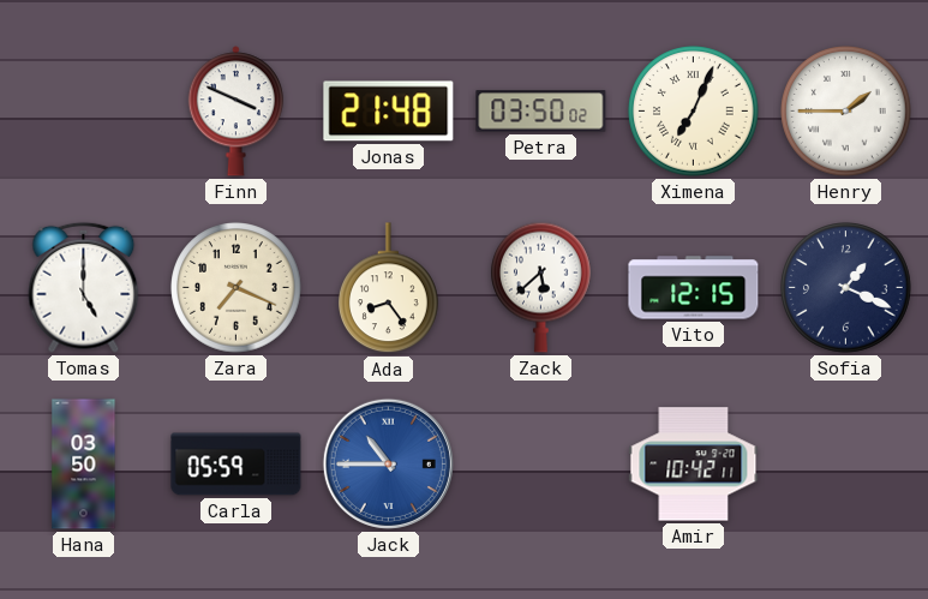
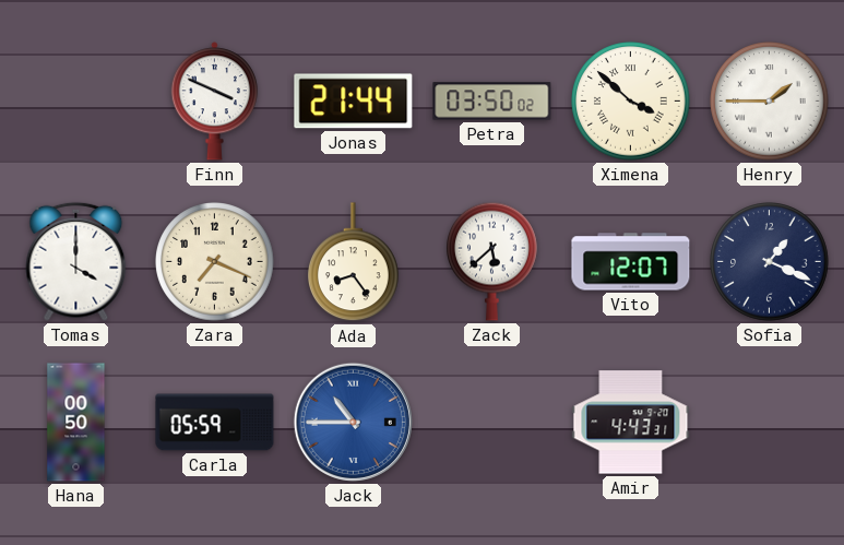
Jonas: 21:48 -> 21:44 (354, 102)
Ximena: 7:04 -> 3:52 (631, 102)
Tomas: 5:00 -> 4:00 (76, 261)
Vito: 12:15 -> 12:07 (631, 262)
Hana: 03:50 -> 00:50 (76, 423)
Amir: 10:42 -> 4:43 (631, 423)
